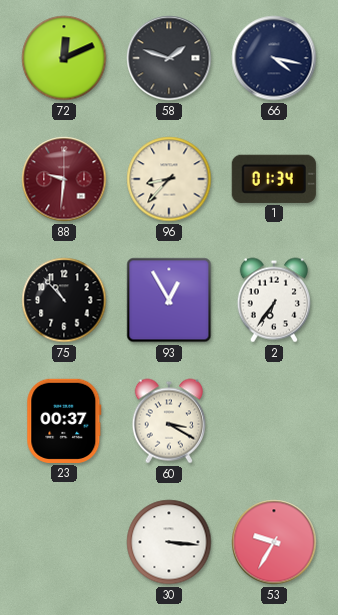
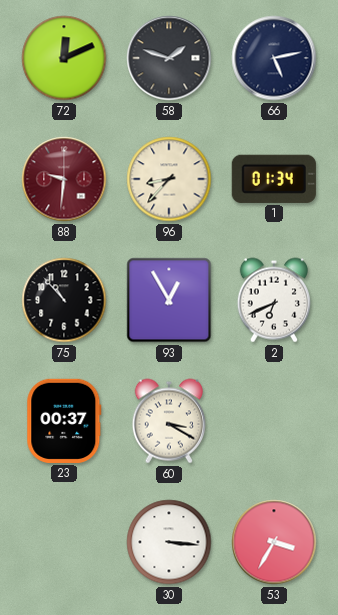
66: 4:17 -> 5:13 (274, 58)
2: 6:36 -> 6:41 (274, 300)
53: 9:35 -> 3:35 (274, 542)
